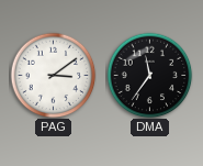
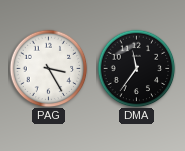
PAG: 3:09 -> 3:25 (48, 68)
